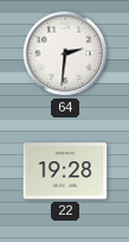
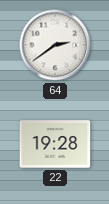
64: 2:31 -> 2:39 (55, 45)
